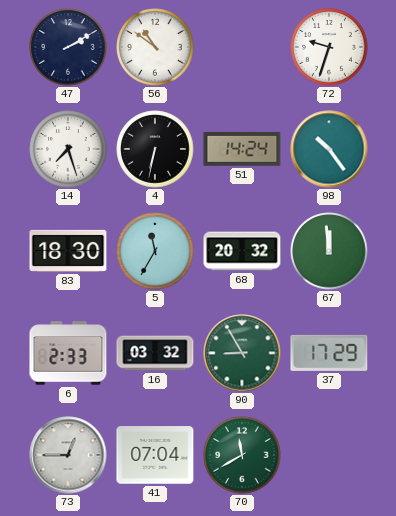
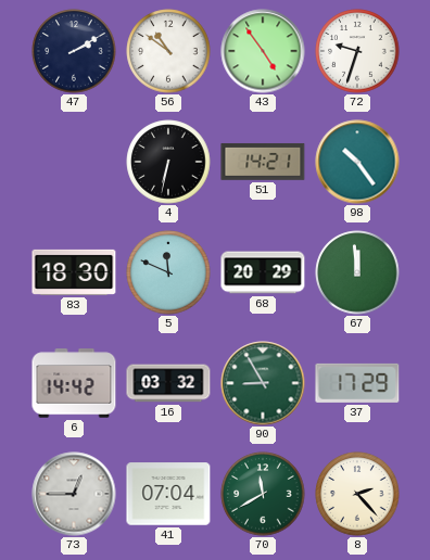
43: none -> 4:54 (263, 51)
14: 7:27 -> none (68, 149)
51: 14:24 -> 14:21 (263, 162)
5: 11:35 -> 11:49 (168, 272)
68: 20:32 -> 20:29 (263, 272)
6: 2:33 -> 14:42 (74, 383)
8: none -> 2:23 (357, 494)
